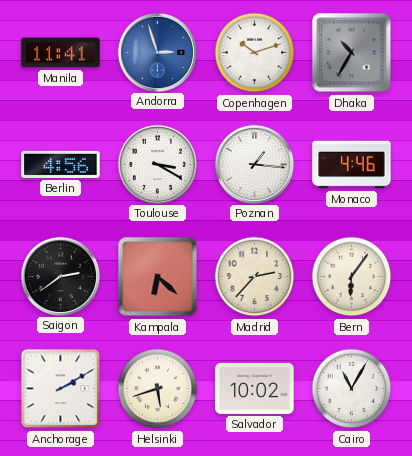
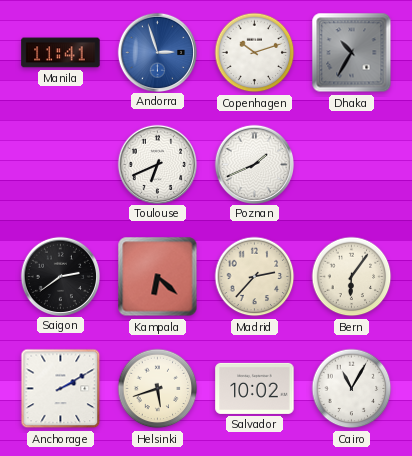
Berlin: 4:56 -> none (61, 164)
Toulouse: 3:20 -> 6:41 (157, 164)
Poznan: 1:16 -> 1:41 (254, 164)
Monaco: 4:46 -> none (352, 165)
